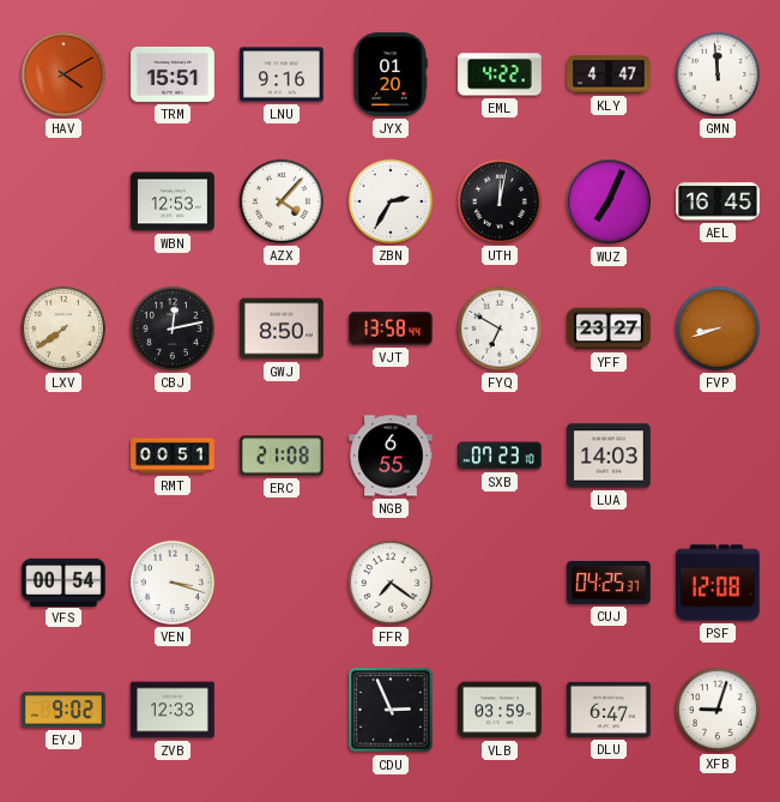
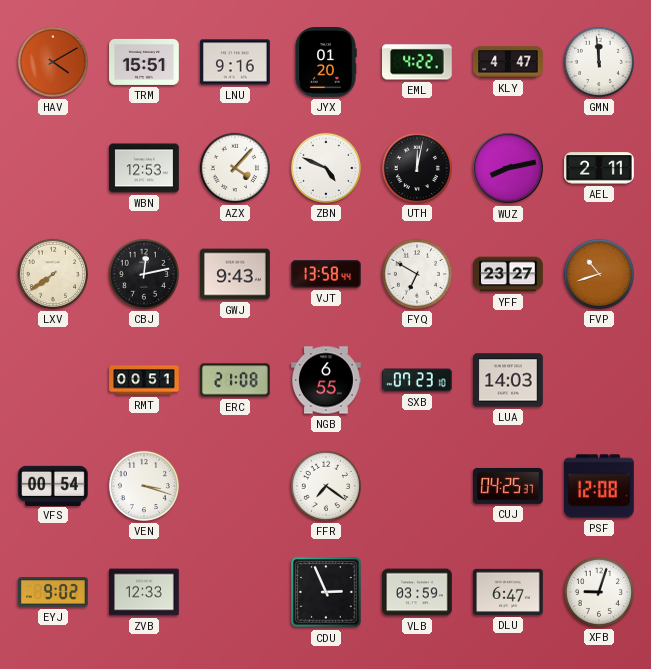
ZBN: 2:35 -> 4:49 (326, 168)
WUZ: 7:04 -> 8:13 (508, 168)
AEL: 16:45 -> 2:11 (599, 168)
GWJ: 8:50 -> 9:43 (235, 274)
FVP: 8:42 -> 10:42 (599, 274)
